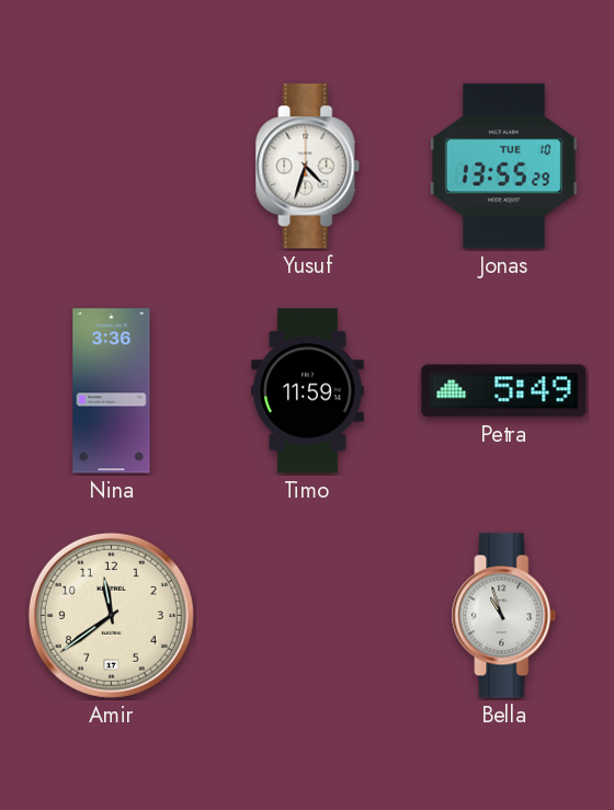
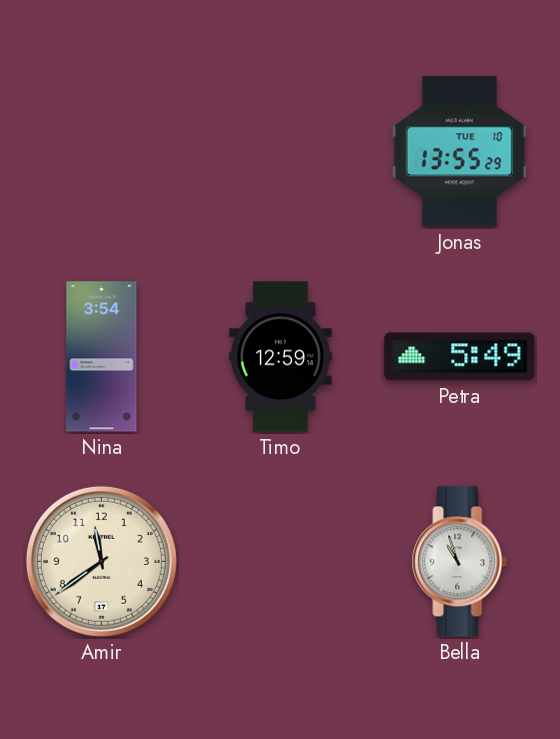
Yusuf: 4:33 -> none (308, 167)
Nina: 3:36 -> 3:54 (102, 357)
Timo: 11:59 -> 12:59 (281, 357)
